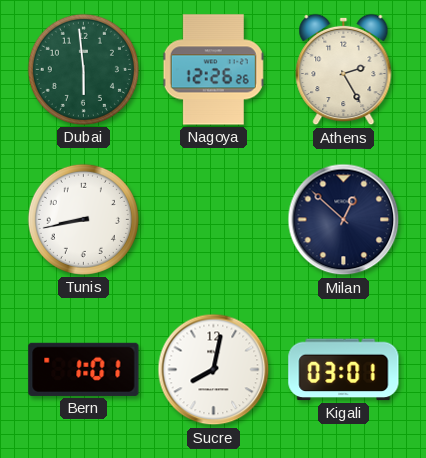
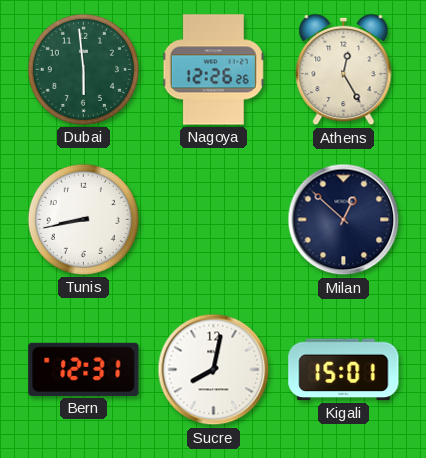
Athens: 2:25 -> 12:25 (344, 70)
Bern: 1:01 -> 12:31 (84, 369)
Kigali: 03:01 -> 15:01 (344, 370)
